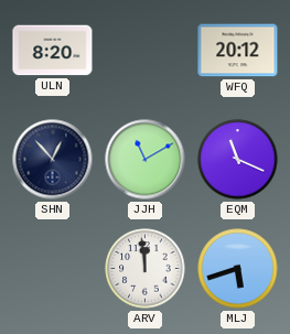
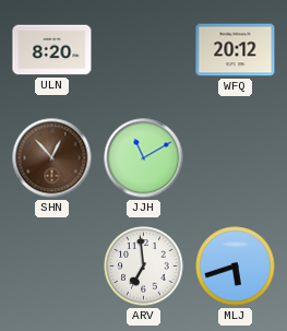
SHN dial: navy -> brown (52, 158)
EQM: 11:19 -> none (238, 160)
ARV: 11:59 -> 6:59 (144, 267)
